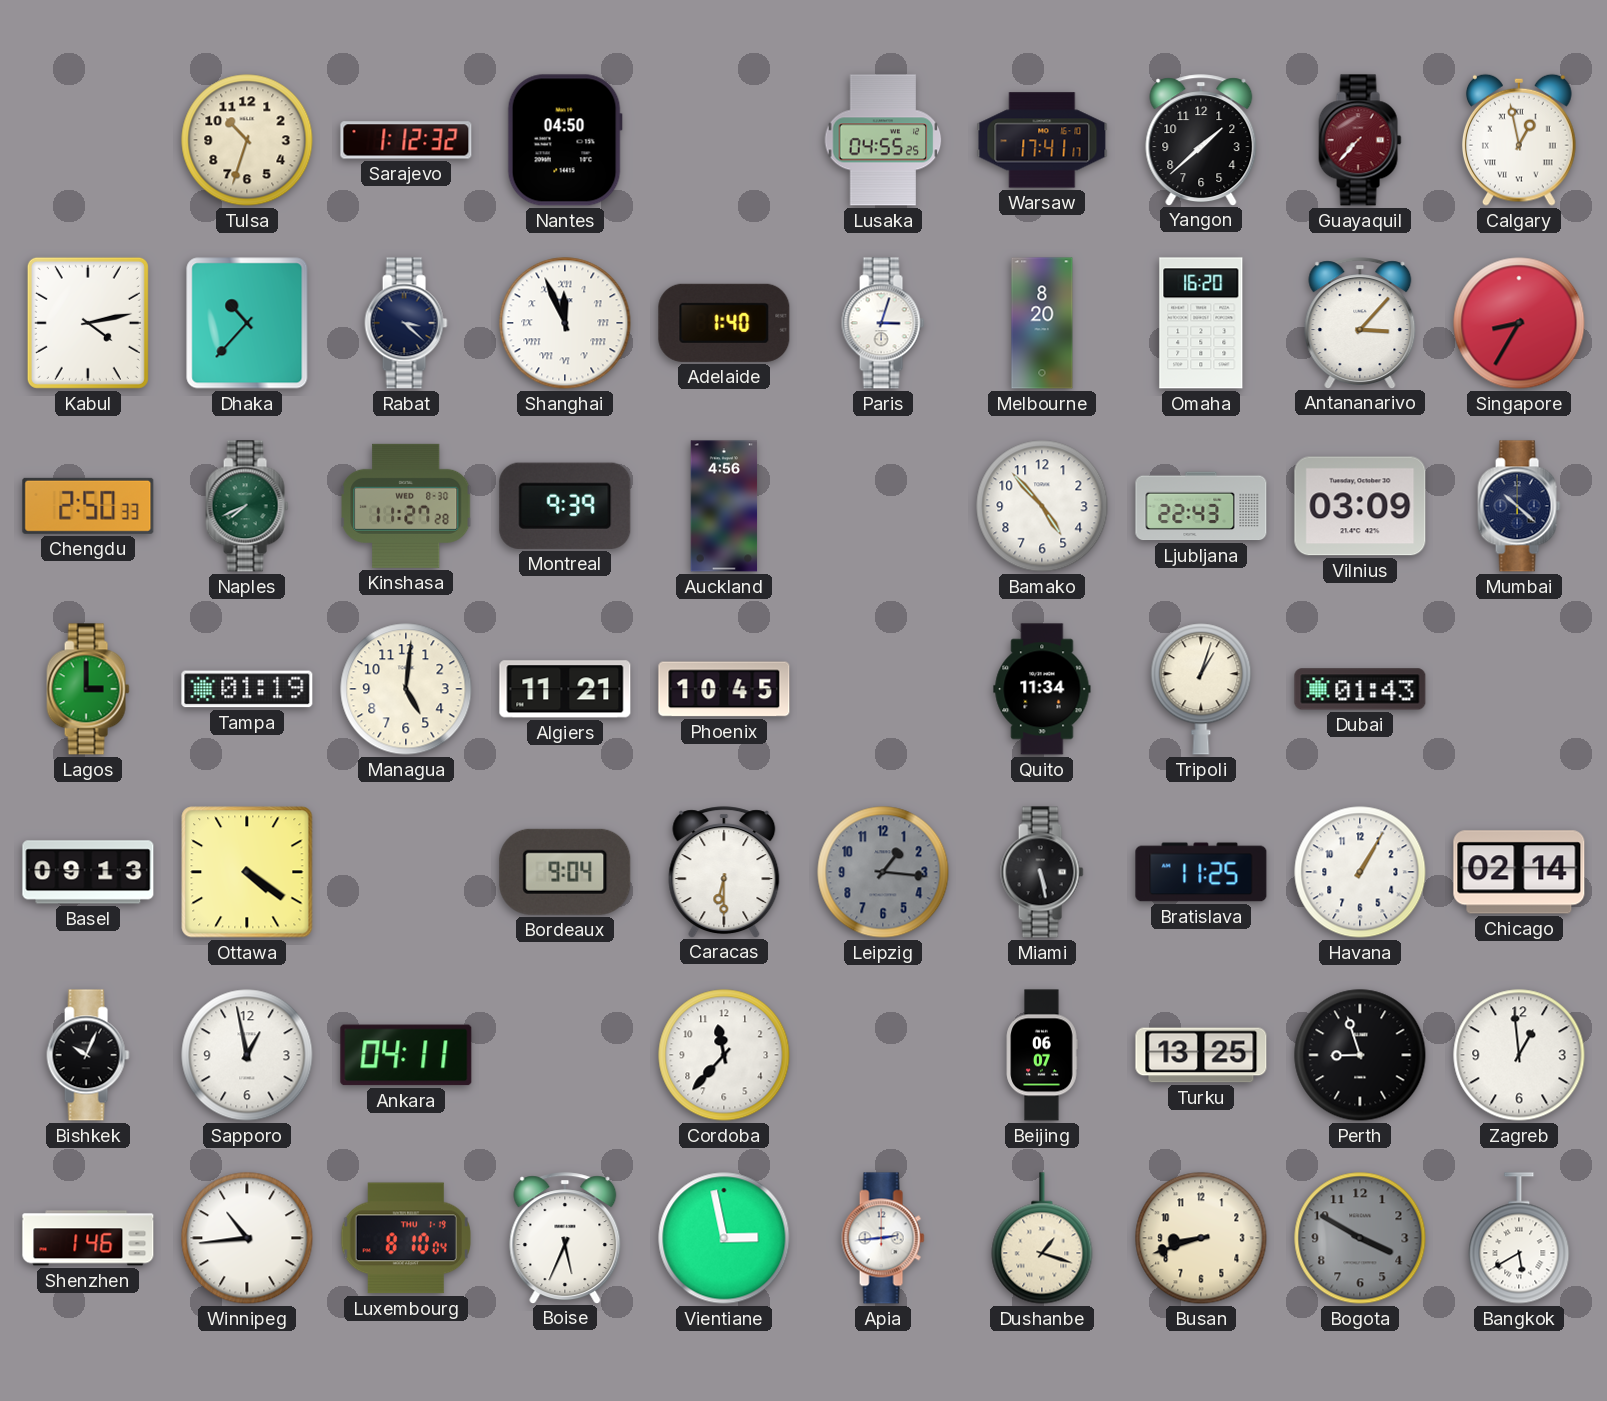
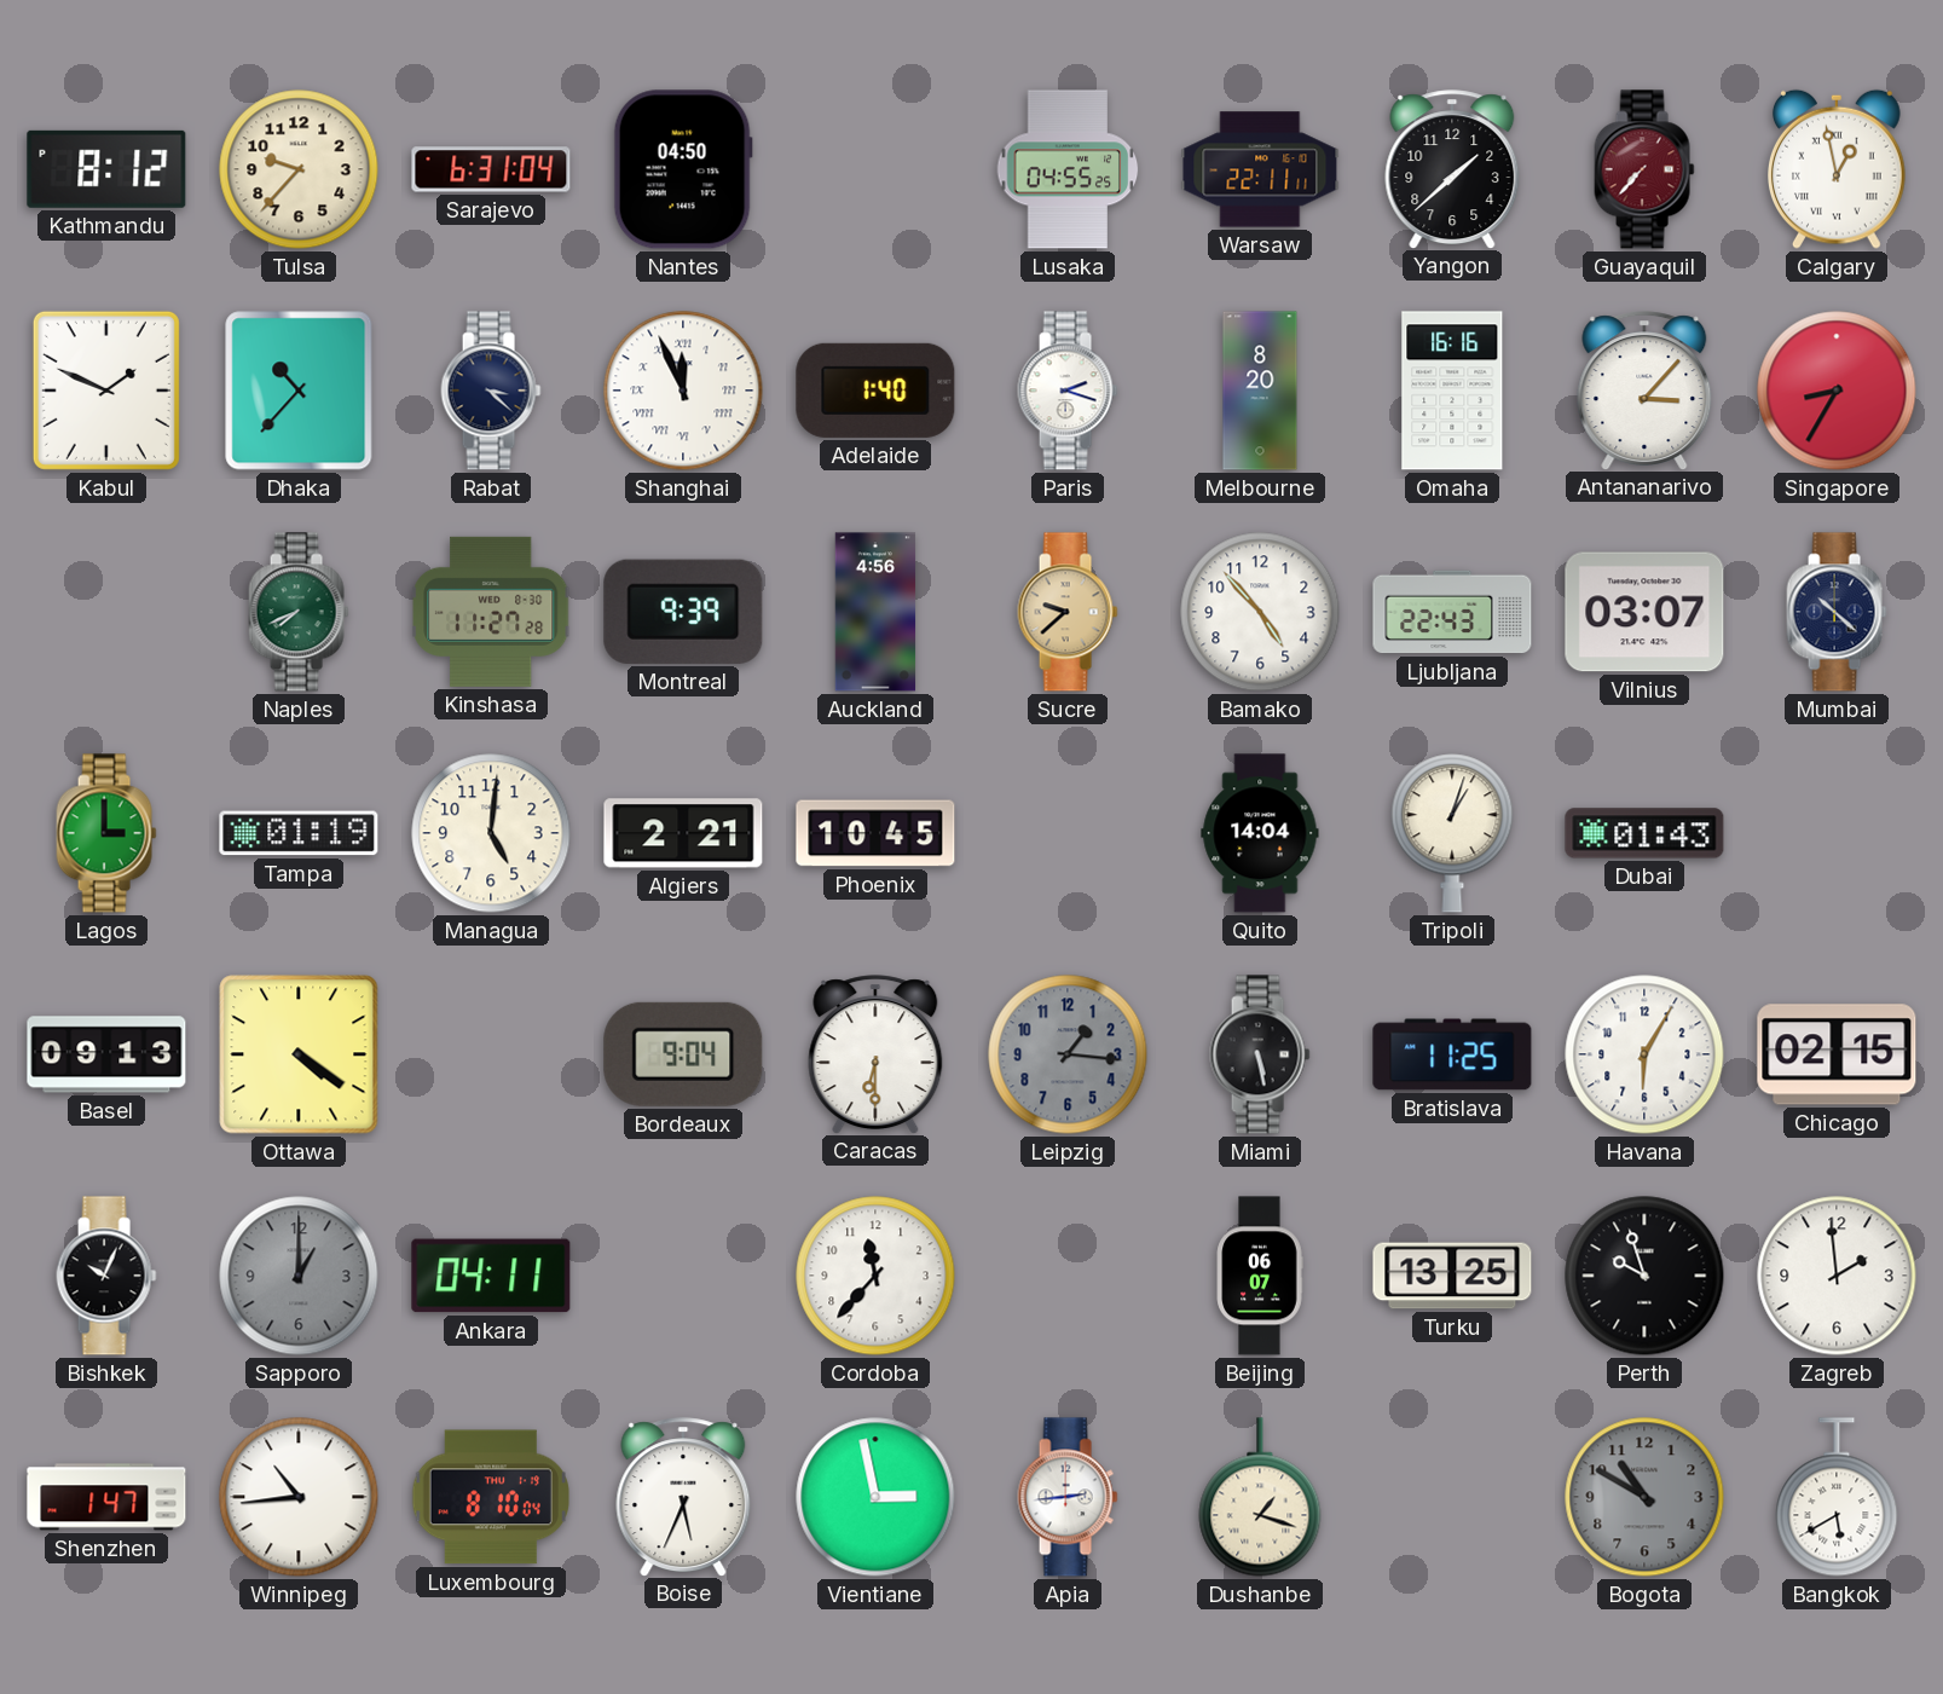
Kathmandu: none -> 8:12 (106, 169)
Tulsa: 10:33 -> 9:37 (299, 169)
Sarajevo: 1:12 -> 6:31 (491, 169)
Warsaw: 17:41 -> 22:11 (1260, 169)
Kabul: 4:13 -> 1:49 (106, 391)
Paris: 3:03 -> 2:18 (1068, 391)
Omaha: 16:20 -> 16:16 (1452, 391)
Chengdu: 2:50 -> none (88, 506)
Sucre: none -> 9:38 (1068, 612)
Vilnius: 03:09 -> 03:07 (1644, 612)
Algiers: 11:21 -> 2:21 (683, 833)
Quito: 11:34 -> 14:04 (1260, 833)
Havana: 1:05 -> 6:05 (1644, 1054)
Chicago: 02:14 -> 02:15 (1837, 1054)
Sapporo: 12:58 -> 1:00 (299, 1276)
Sapporo dial: white -> grey (299, 1276)
Perth: 8:57 -> 9:57 (1644, 1276)
Zagreb: 12:59 -> 1:59 (1837, 1276)
Shenzhen: 1:46 -> 1:47 (106, 1497)
Busan: 8:42 -> none (1201, 1238)
Bogota: 3:50 -> 10:50 (1644, 1497)
